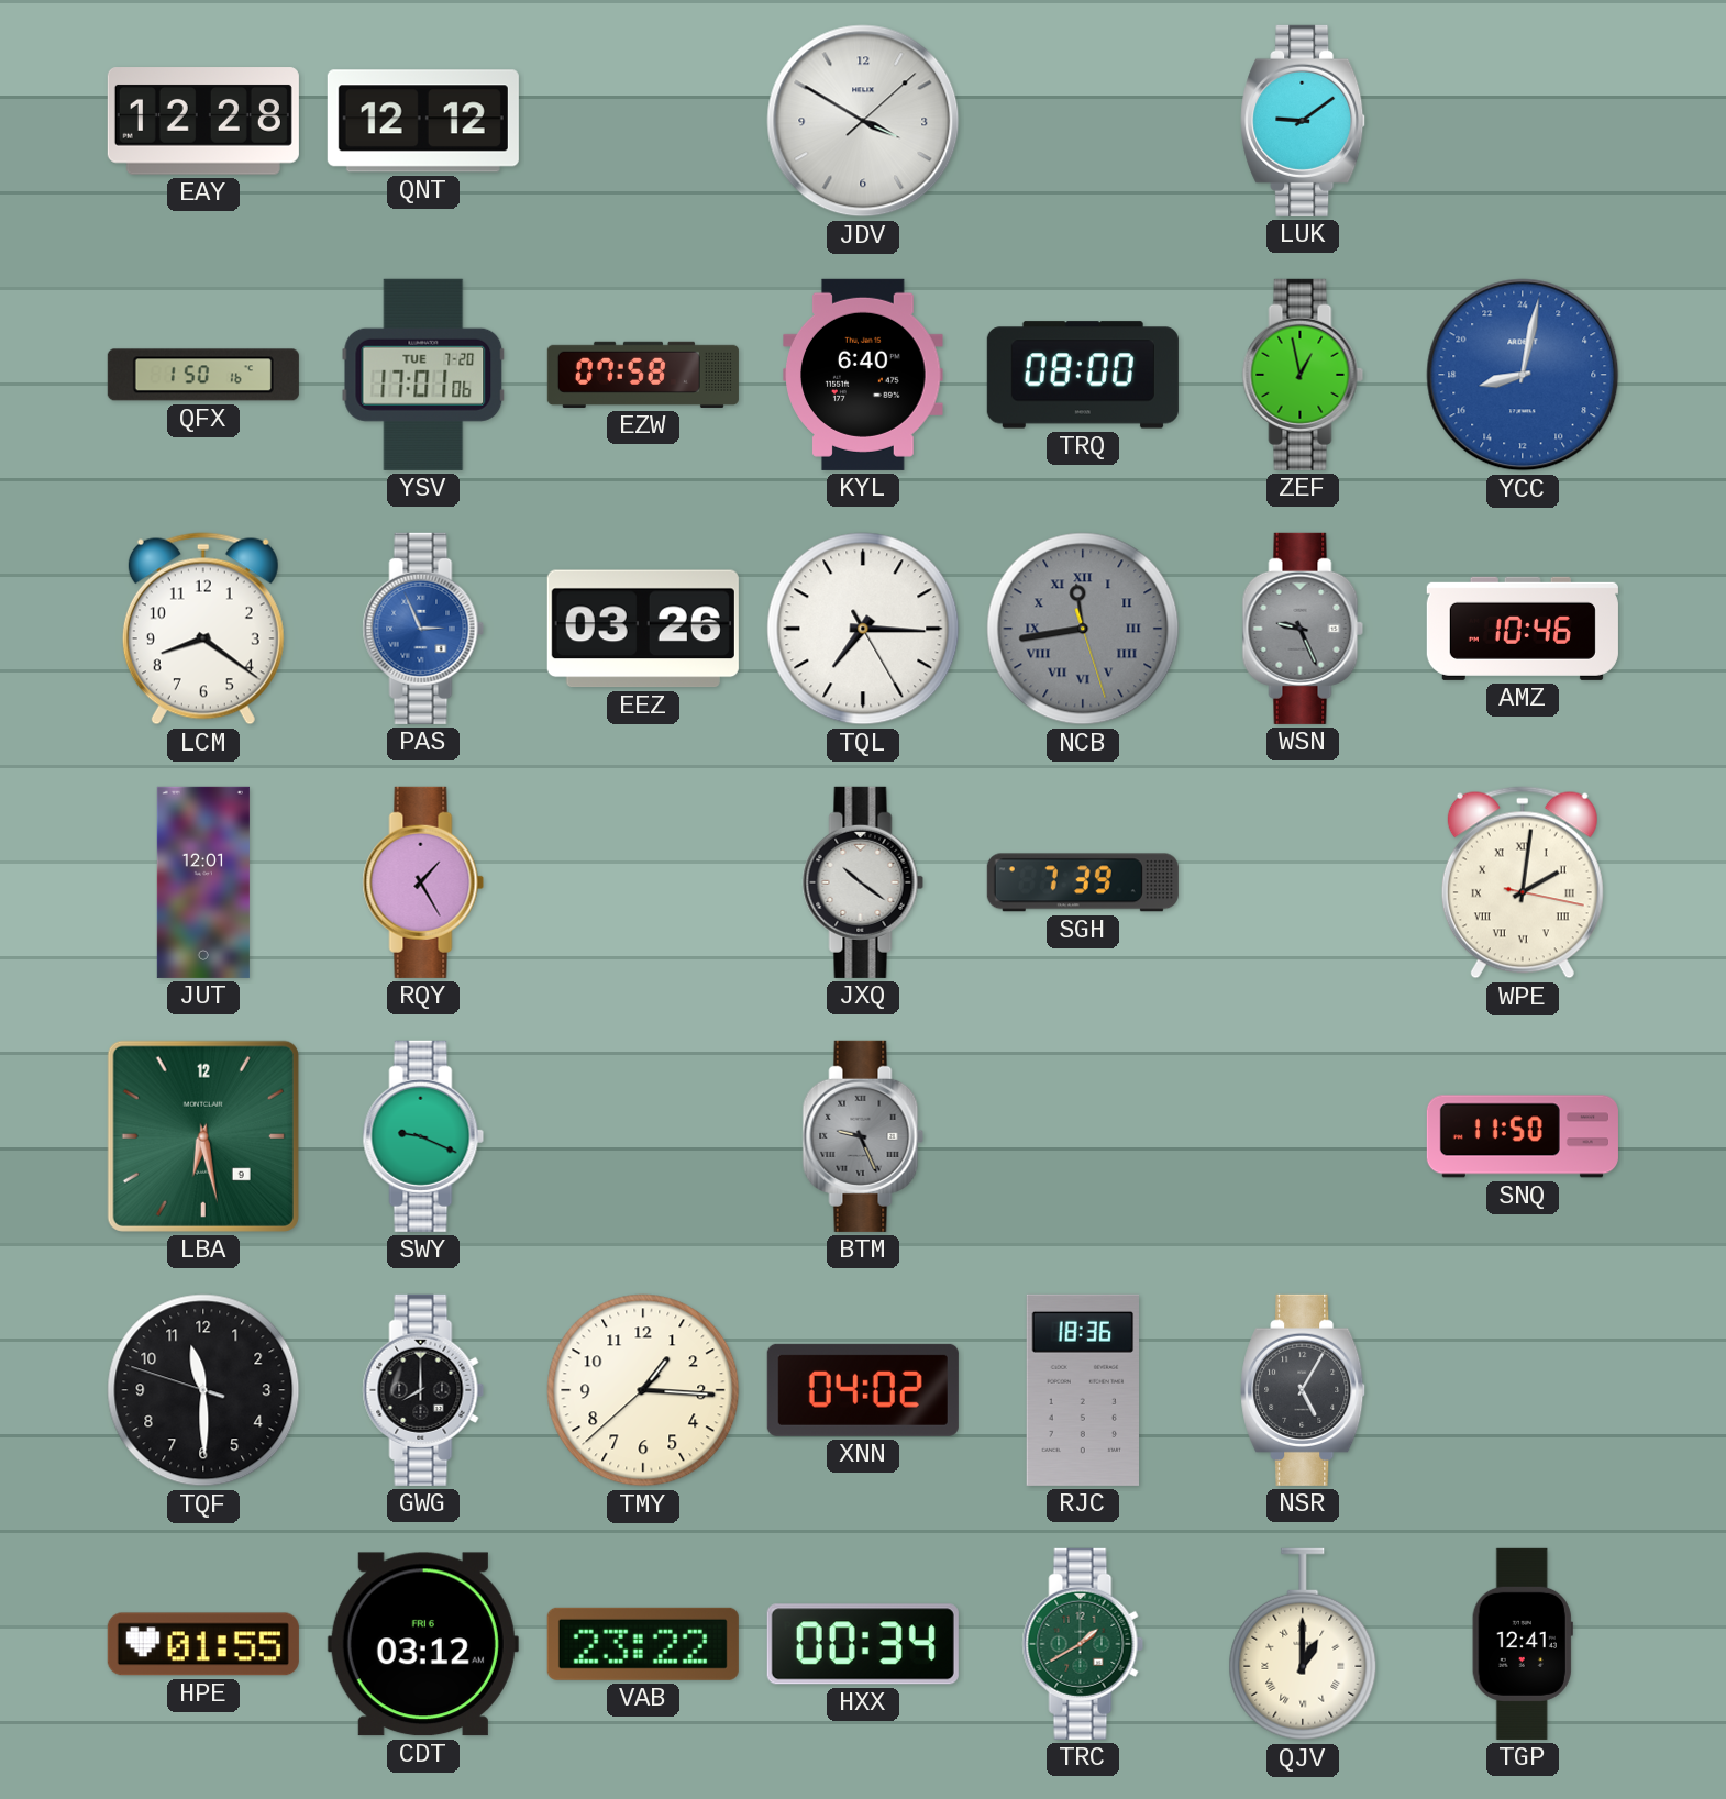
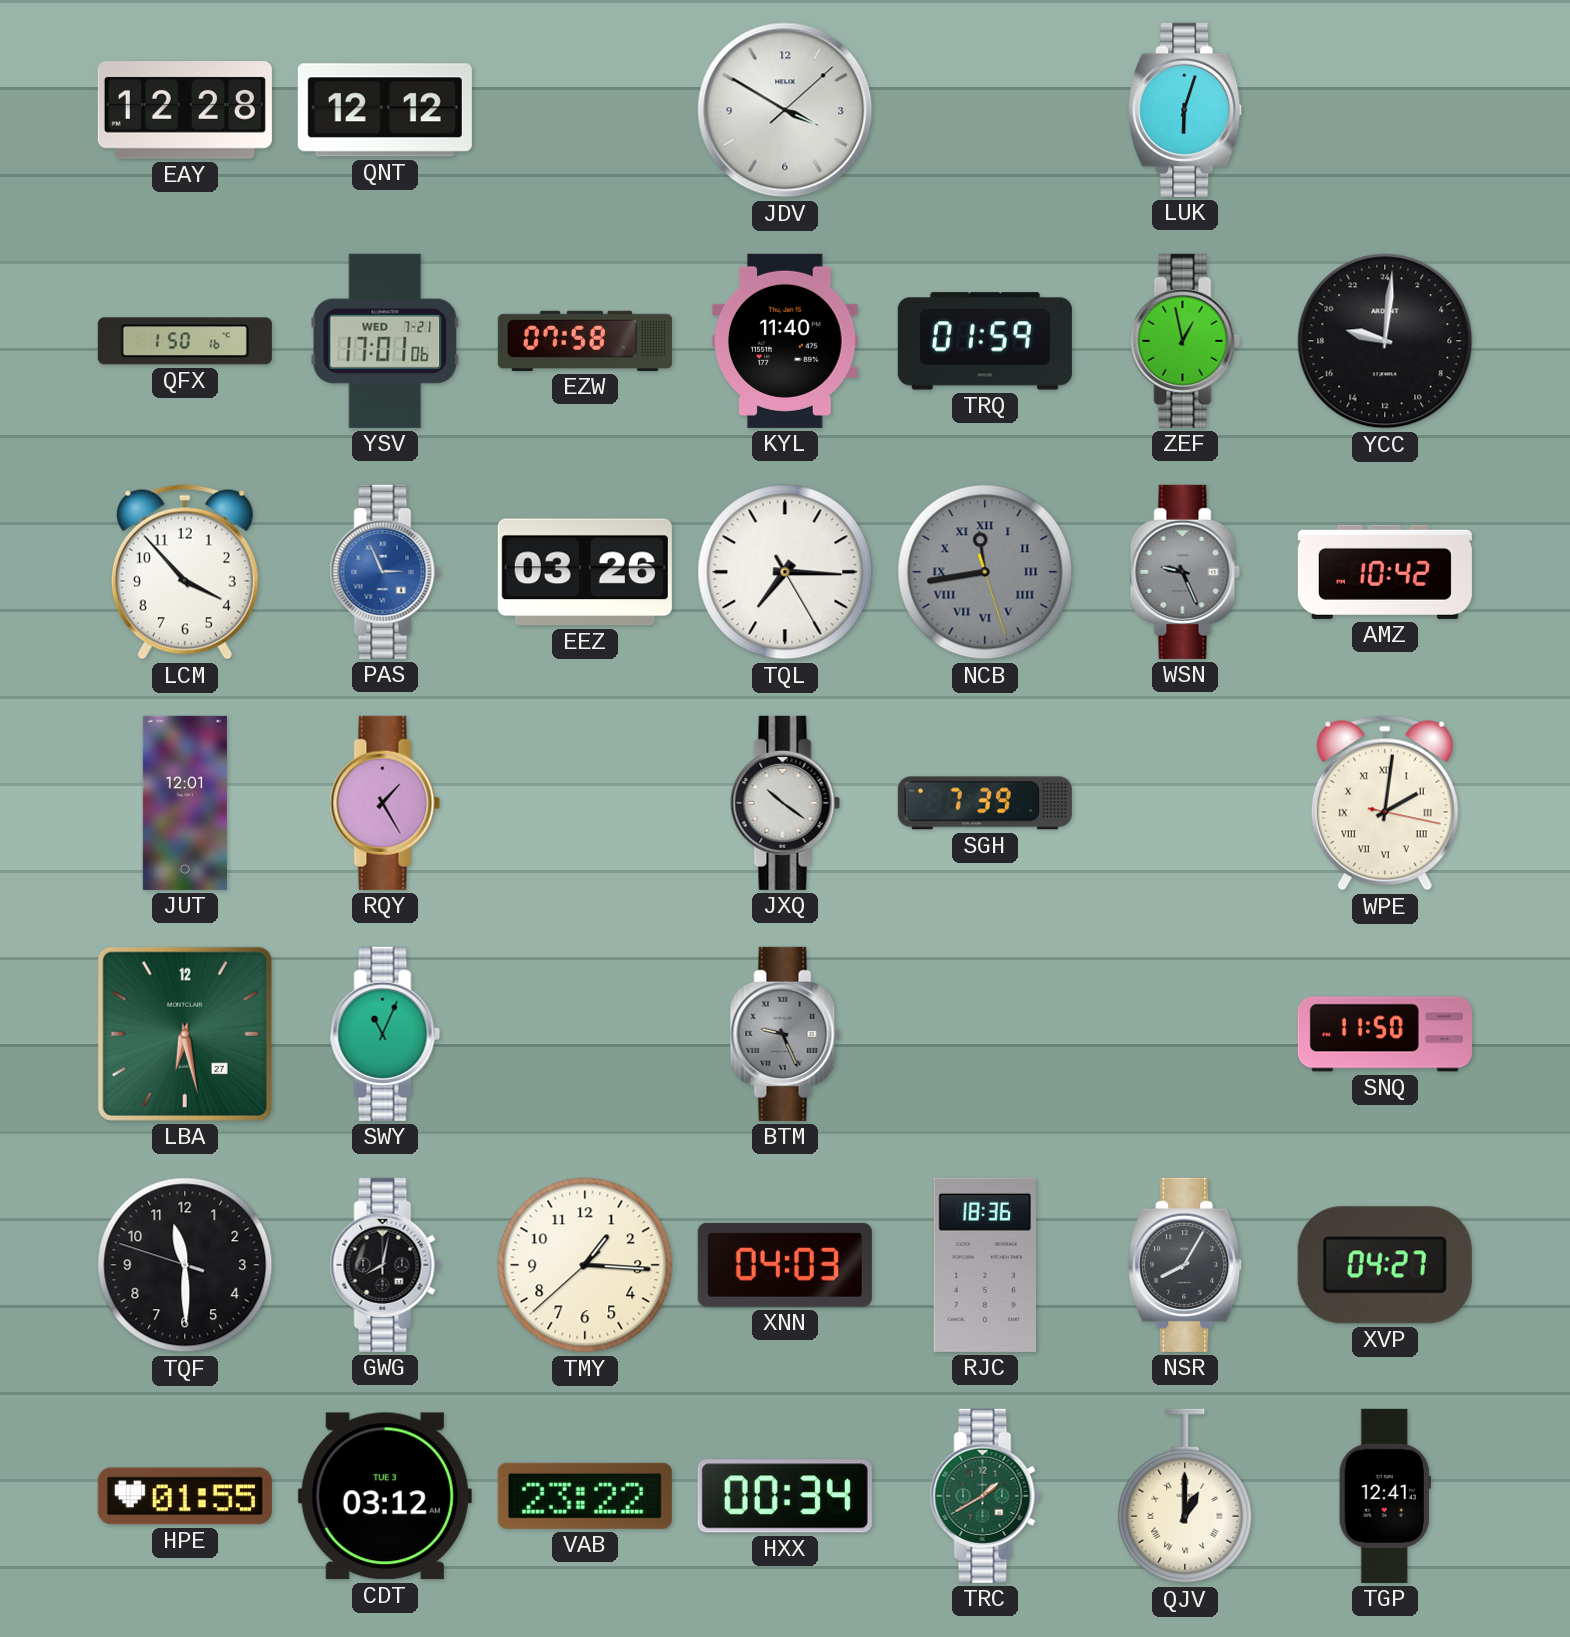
LUK: 9:09 -> 6:03 (1186, 110)
YSV date: TUE 7-20 -> WED 7-21 (385, 341)
KYL: 6:40 -> 11:40 (785, 341)
TRQ: 08:00 -> 01:59 (985, 341)
YCC: 17:02 -> 19:01 (1385, 341)
YCC dial: blue -> black (1385, 341)
LCM: 8:21 -> 3:53 (185, 572)
AMZ: 10:46 -> 10:42 (1385, 572)
LBA date: 9 -> 27 (185, 1034)
SWY: 9:19 -> 11:04 (385, 1034)
GWG: 8:00 -> 8:02 (385, 1265)
XNN: 04:02 -> 04:03 (785, 1265)
NSR: 5:05 -> 8:05 (1186, 1265)
XVP: none -> 04:27 (1385, 1265)
CDT date: FRI 6 -> TUE 3 (385, 1496)
